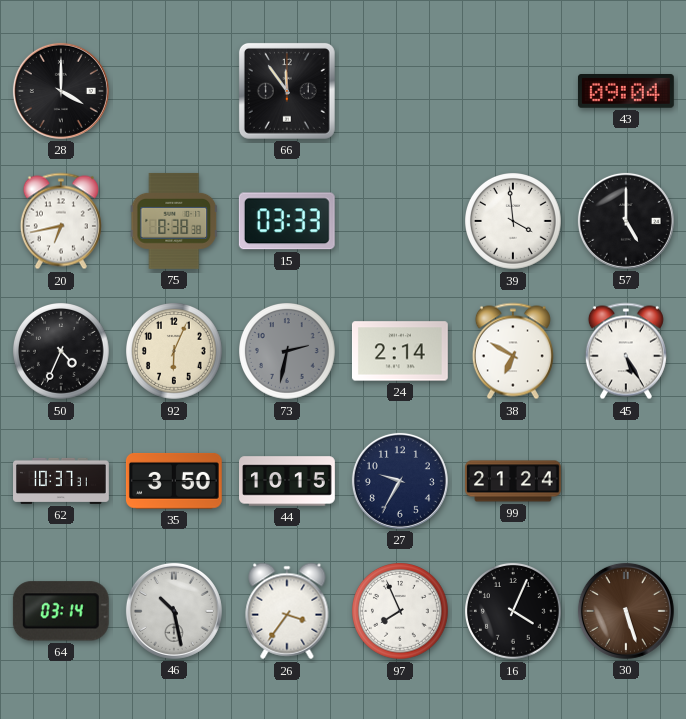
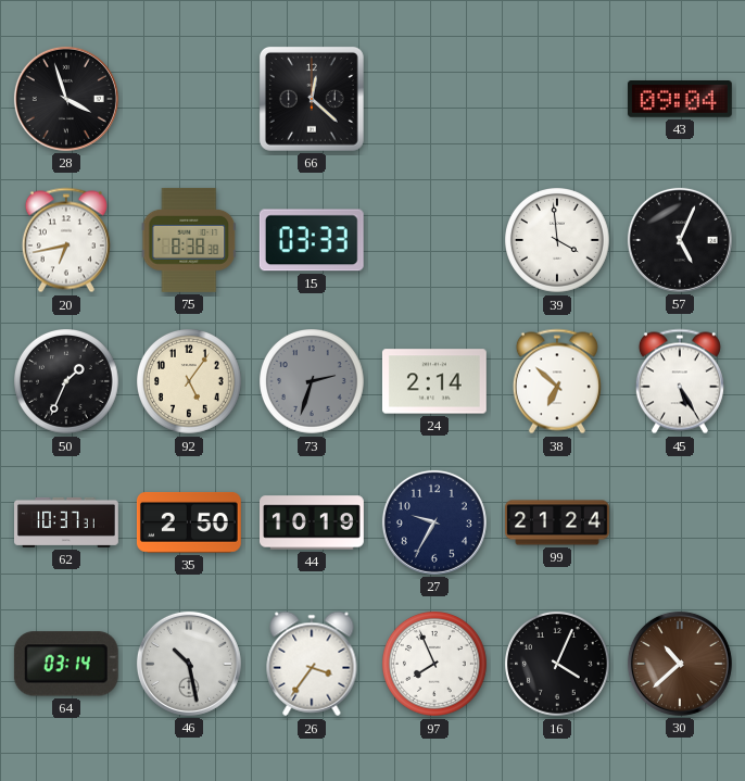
28: 4:00 -> 3:57 (66, 99)
66: 11:54 -> 12:22 (312, 99)
57: 5:00 -> 5:04 (680, 240)
50: 4:34 -> 1:34 (67, 382)
92: 6:04 -> 5:06 (190, 382)
73: 2:32 -> 2:33 (313, 382)
38: 6:50 -> 6:52 (557, 381)
35: 3:50 -> 2:50 (189, 522)
44: 10:15 -> 10:19 (313, 522)
30: 5:27 -> 10:38 (680, 664)
